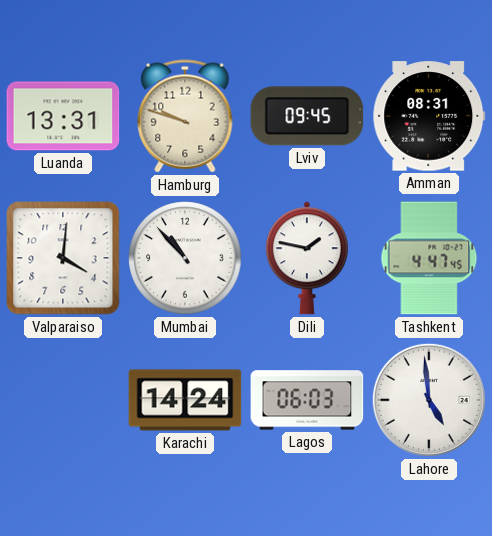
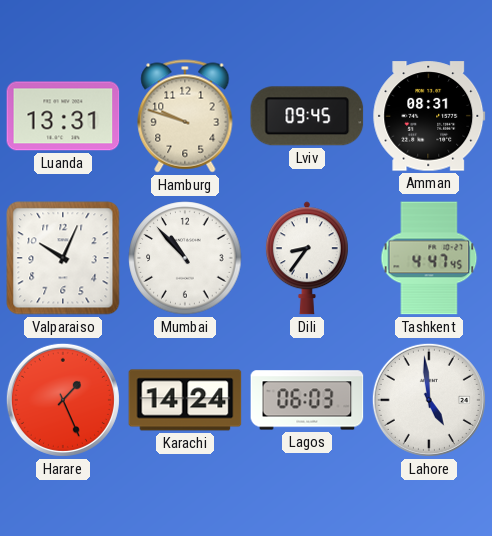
Valparaiso: 4:01 -> 10:04 (63, 258)
Dili: 1:47 -> 8:36 (307, 258)
Harare: none -> 1:26 (63, 400)
